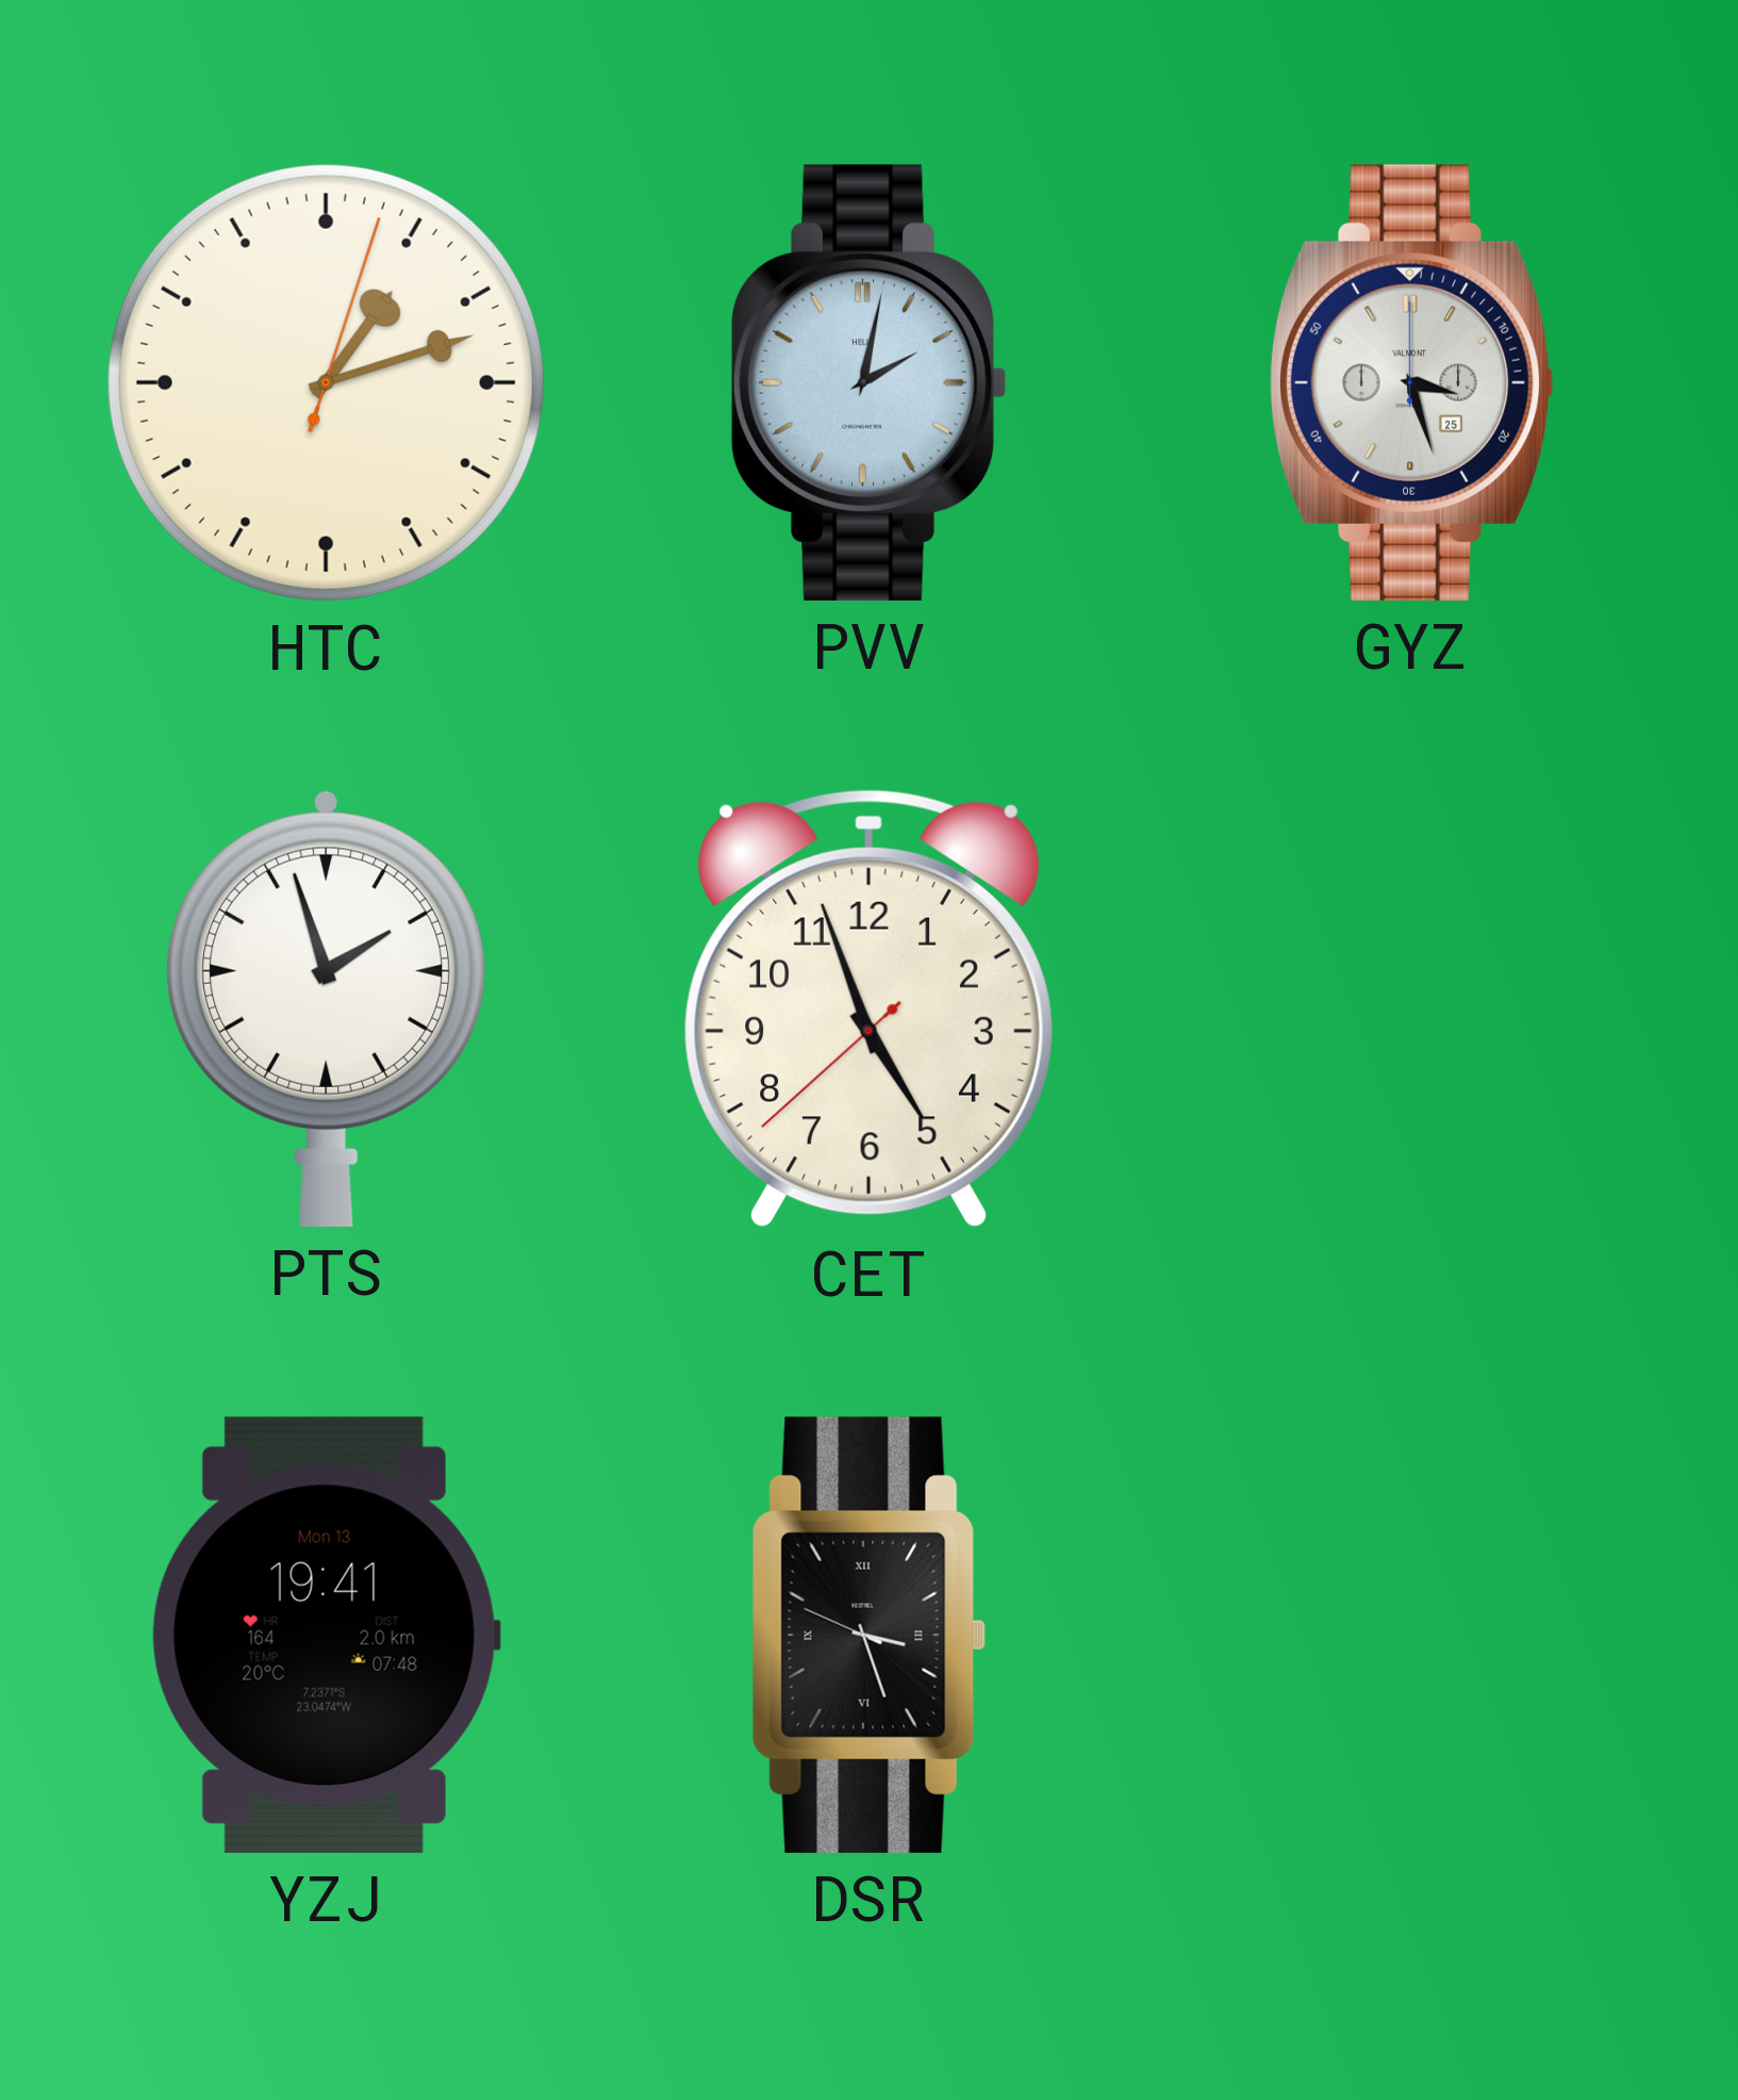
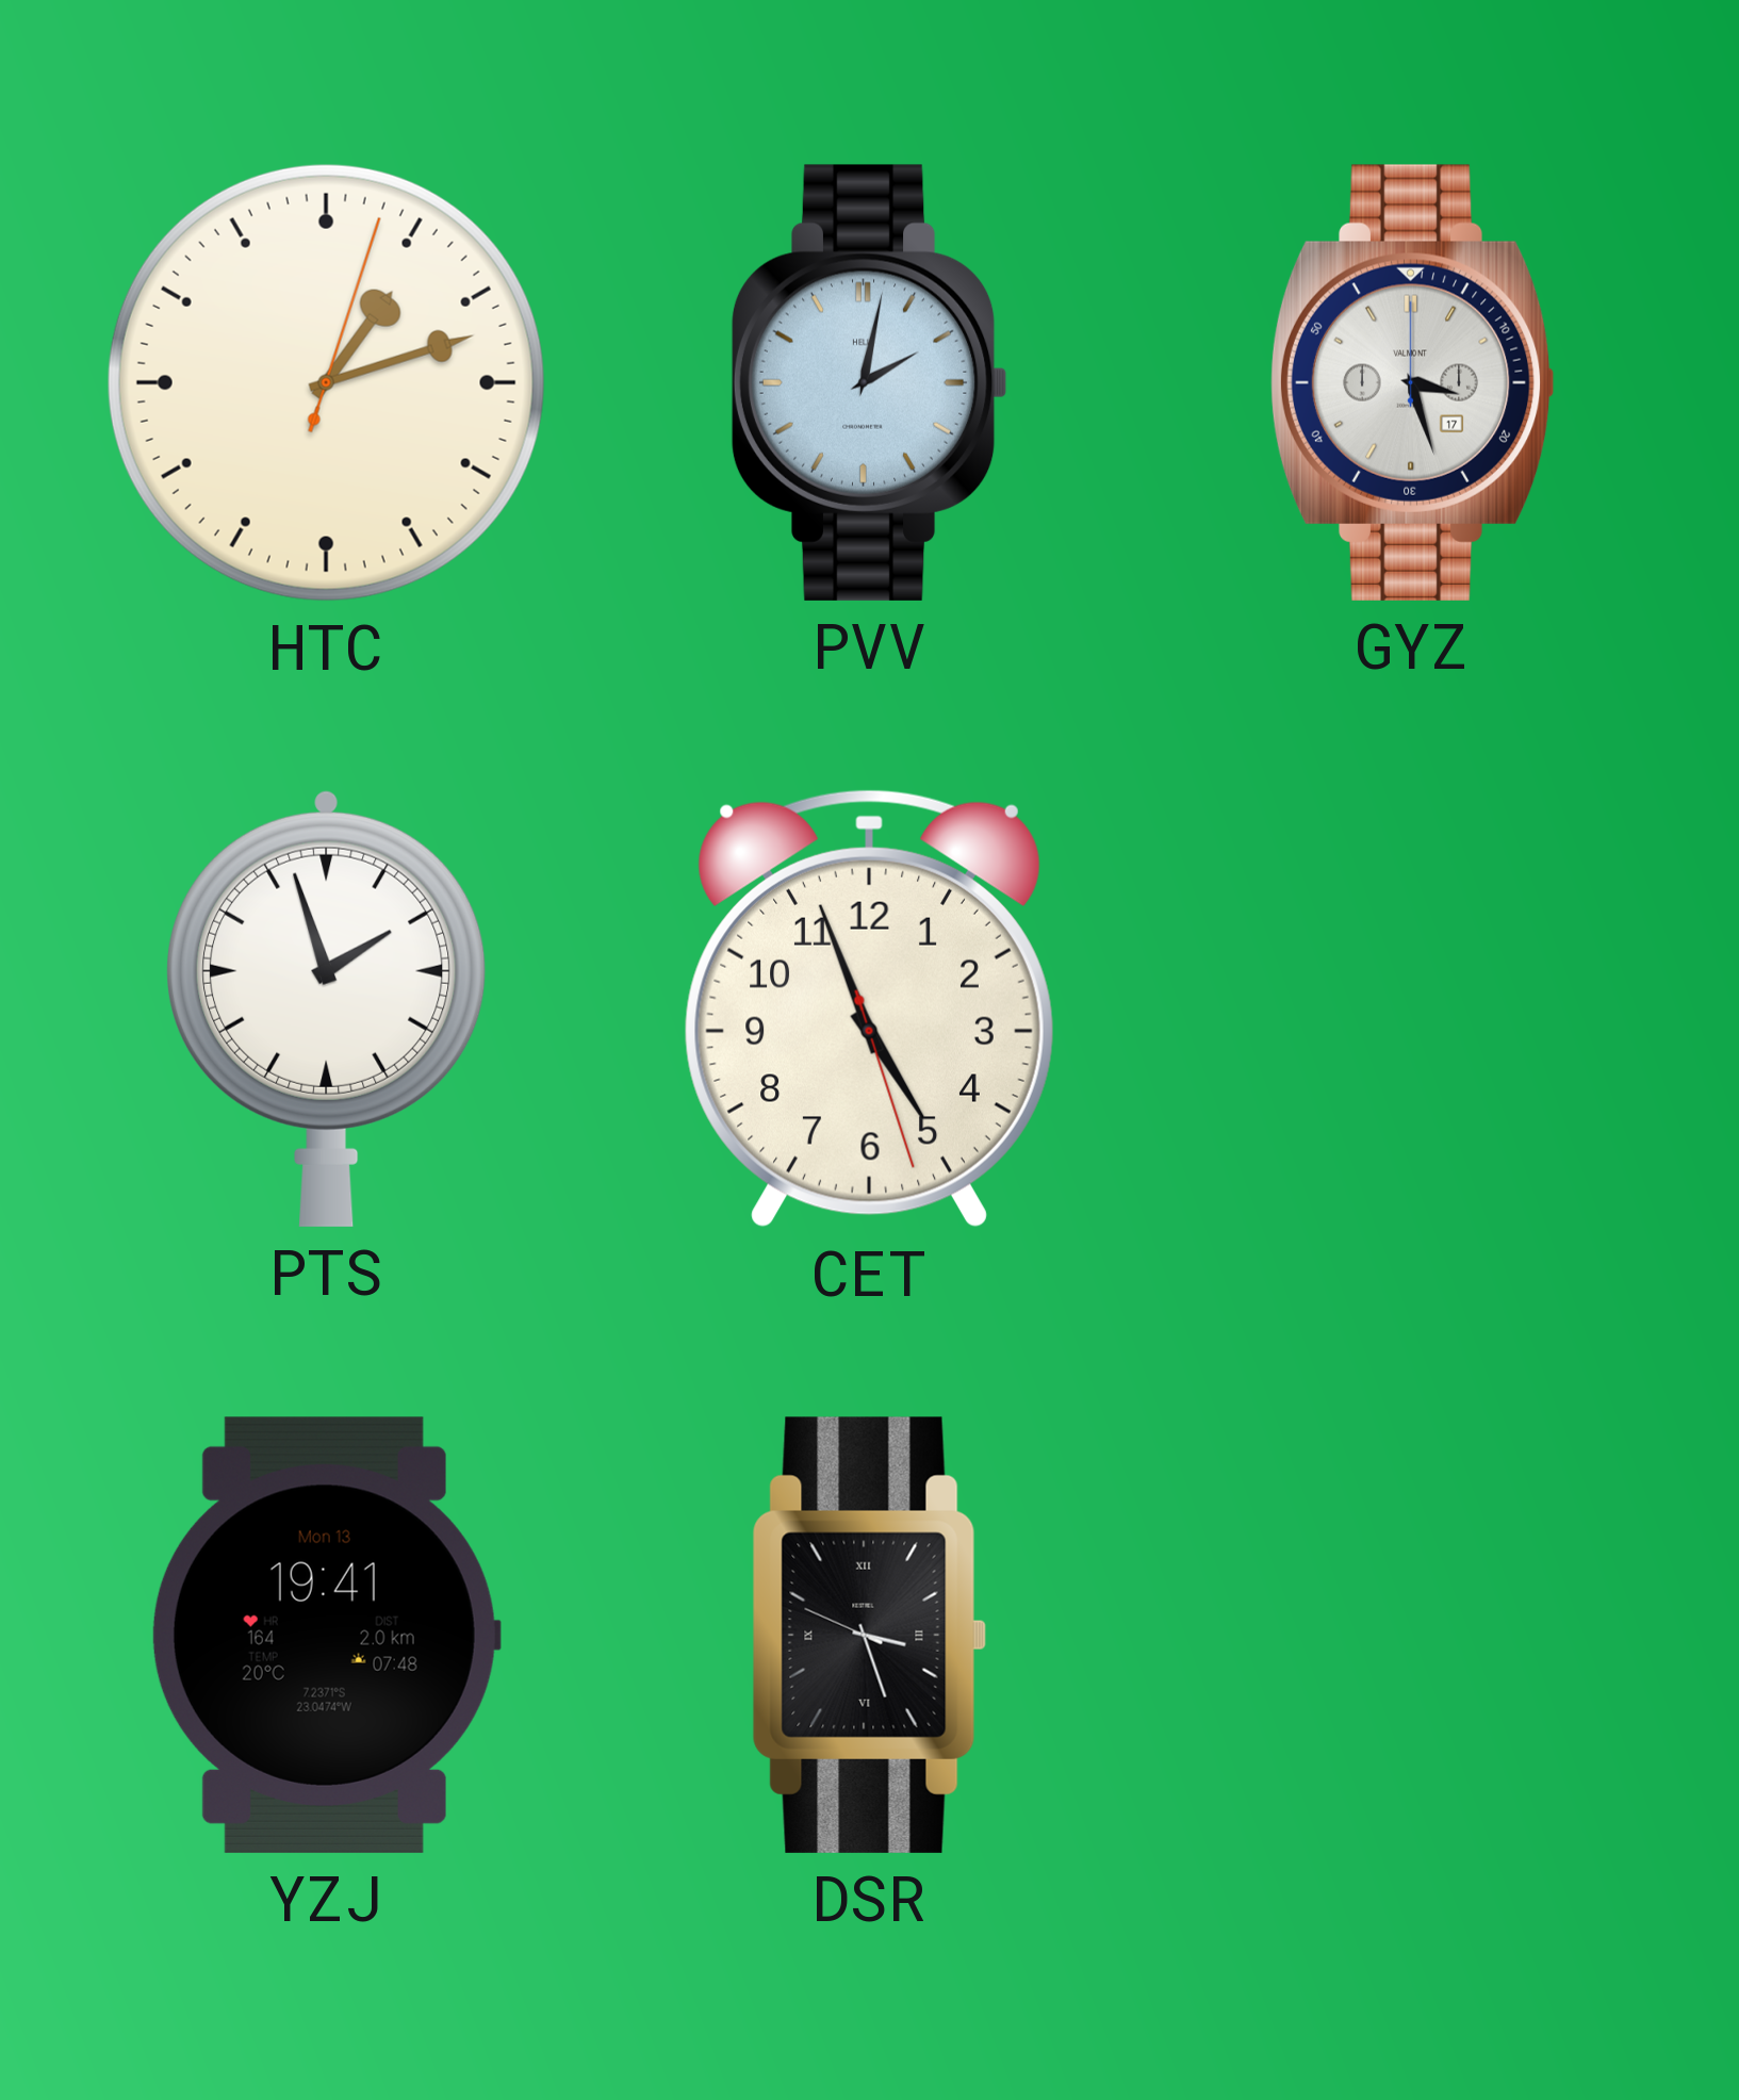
GYZ date: 25 -> 17 (1412, 382)
CET: 4:56:38 -> 4:56:27 (869, 1010)
